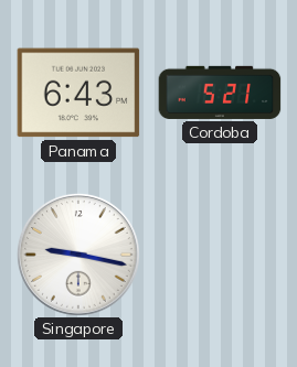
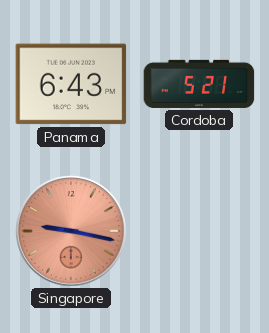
Singapore dial: white -> salmon (71, 231)
